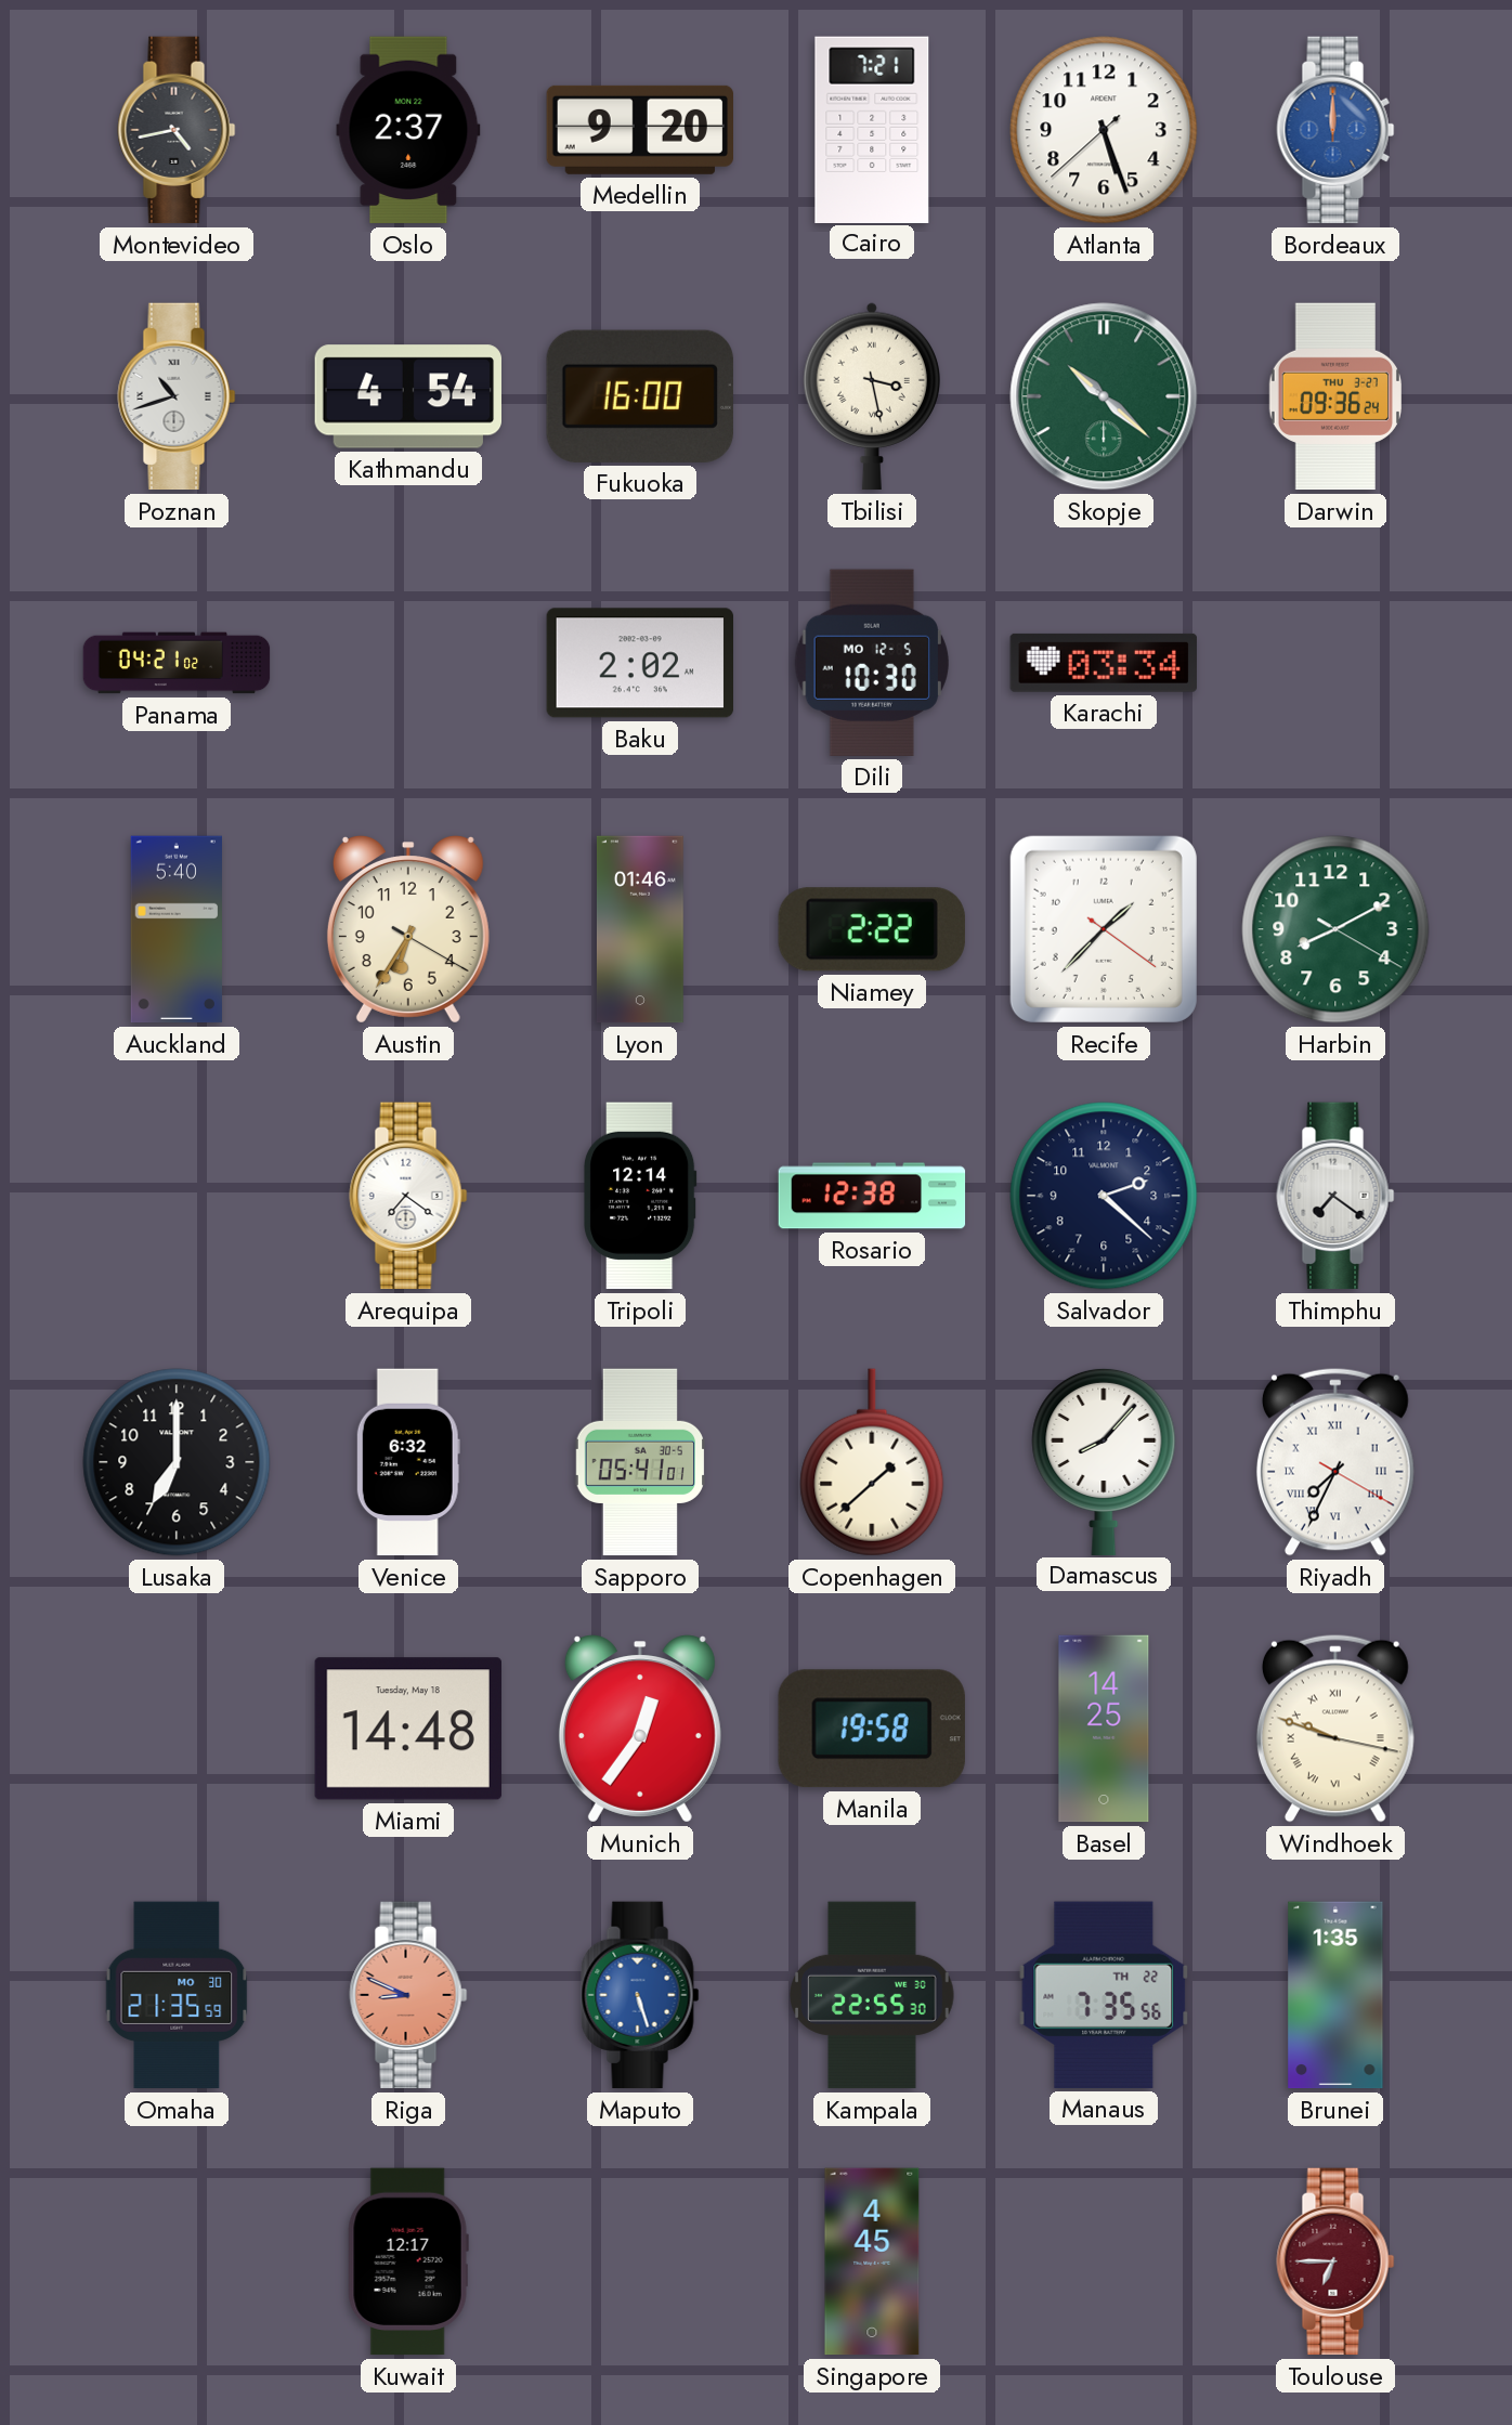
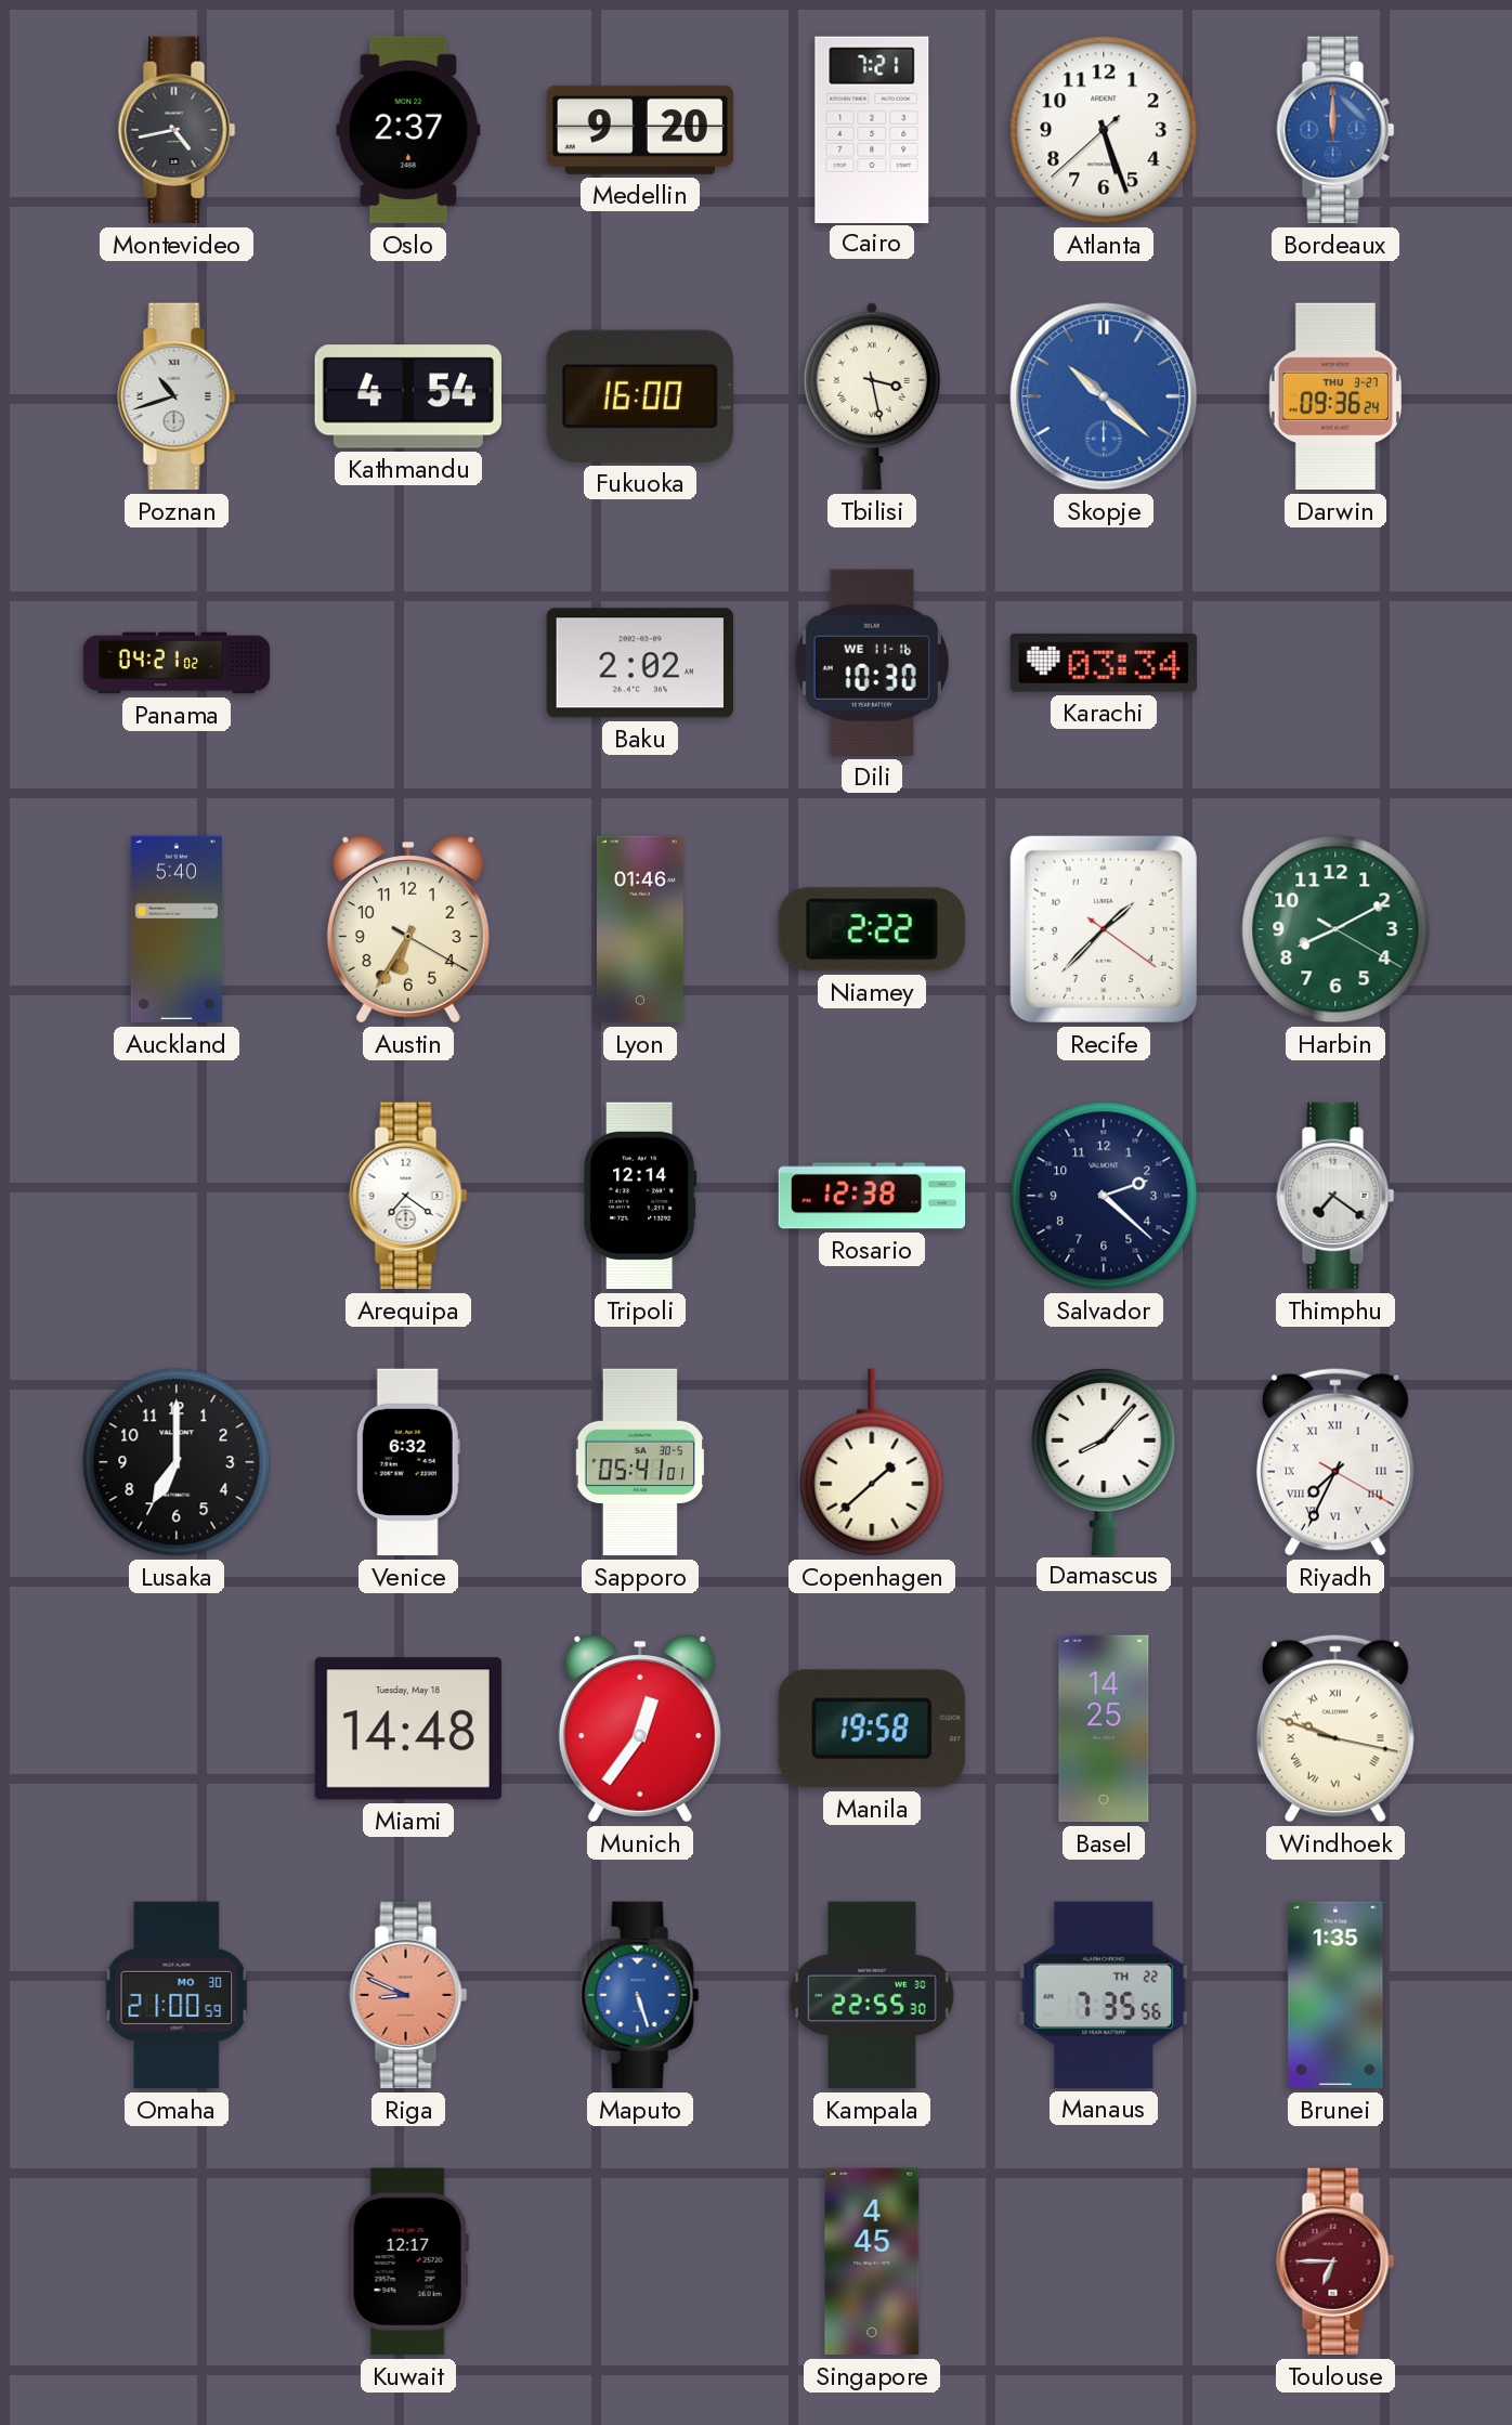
Skopje dial: green -> blue (1104, 396)
Dili date: MO 12-5 -> WE 11-16 (872, 663)
Omaha: 21:35 -> 21:00 (177, 1995)
